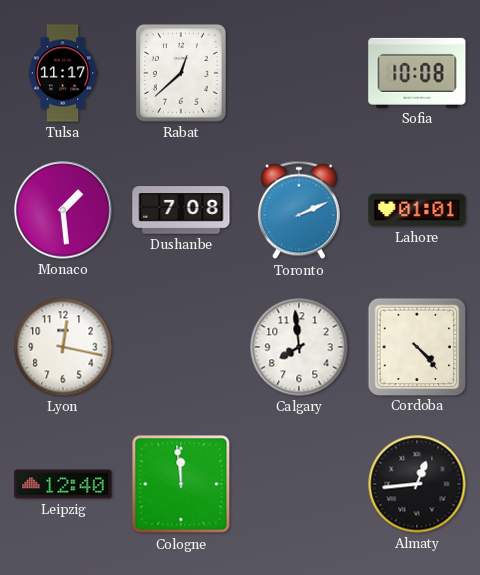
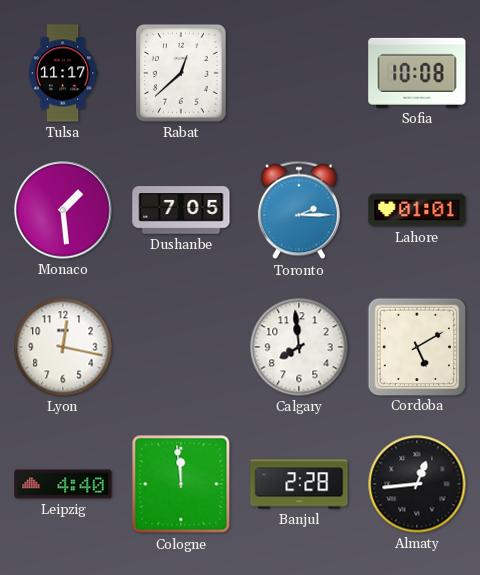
Dushanbe: 7:08 -> 7:05 (181, 210)
Toronto: 2:11 -> 2:15 (299, 210)
Cordoba: 4:23 -> 5:10 (416, 346)
Leipzig: 12:40 -> 4:40 (63, 484)
Banjul: none -> 2:28 (299, 484)
